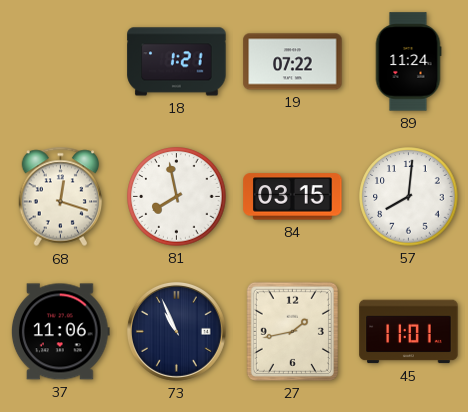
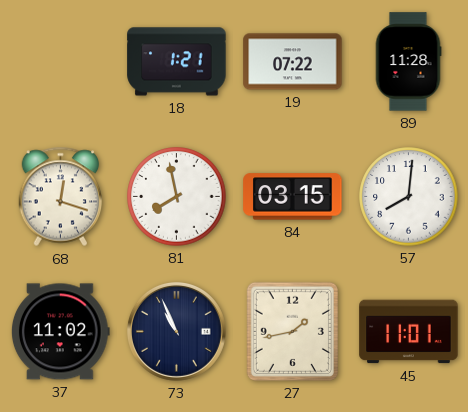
89: 11:24 -> 11:28 (408, 62)
37: 11:06 -> 11:02 (60, 332)
